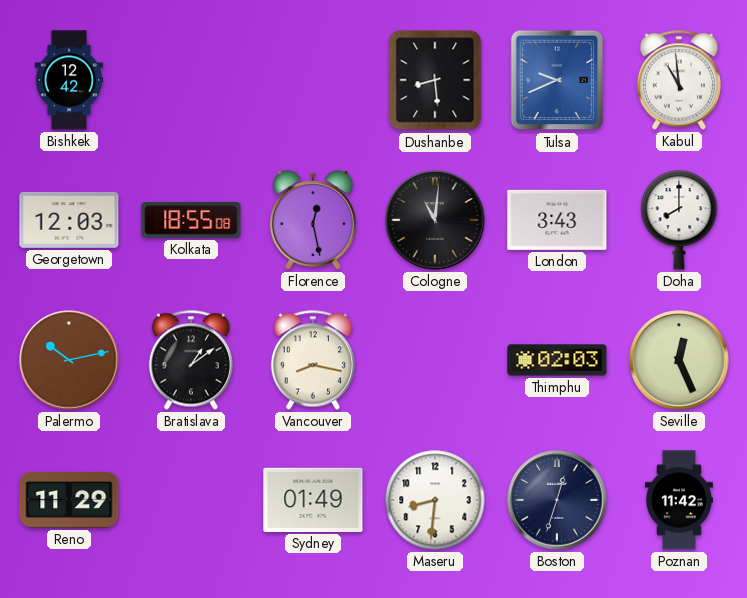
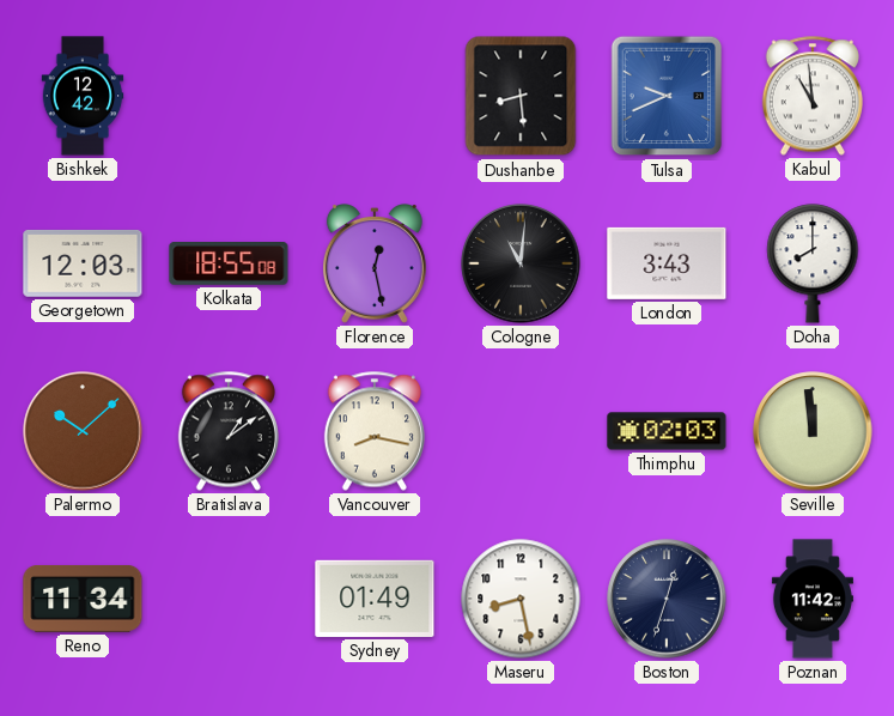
Palermo: 10:13 -> 10:08 (83, 431)
Seville: 12:26 -> 11:59 (813, 431)
Reno: 11:29 -> 11:34 (83, 599)
Maseru: 8:31 -> 8:28 (521, 599)
